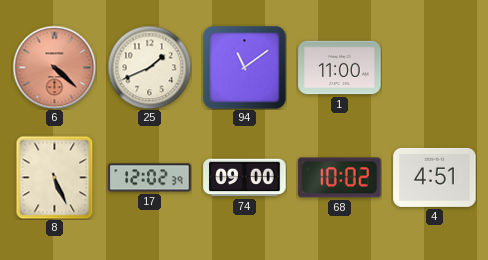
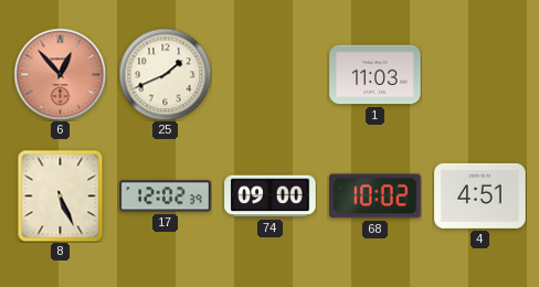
6: 4:22 -> 12:53 (60, 74)
94: 11:09 -> none (244, 67)
1: 11:00 -> 11:03 (376, 75)
